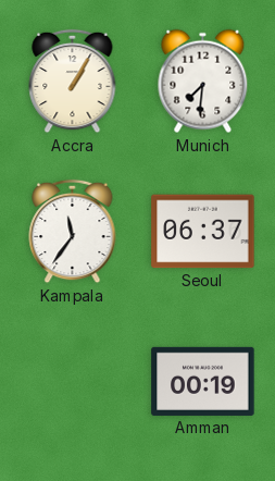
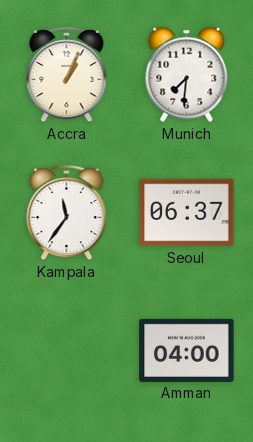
Accra: 1:05 -> 1:04 (67, 75)
Amman: 00:19 -> 04:00 (187, 350)
